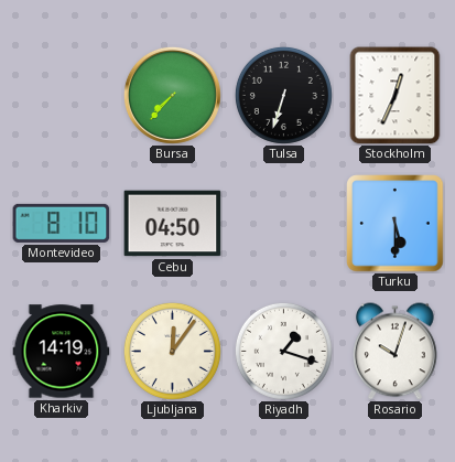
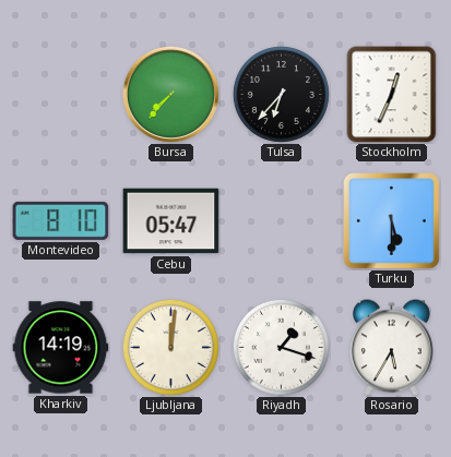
Tulsa: 6:33 -> 6:37 (281, 94)
Cebu: 04:50 -> 05:47 (171, 221)
Ljubljana: 12:06 -> 12:01 (170, 347)
Rosario: 10:03 -> 5:35 (392, 348)
